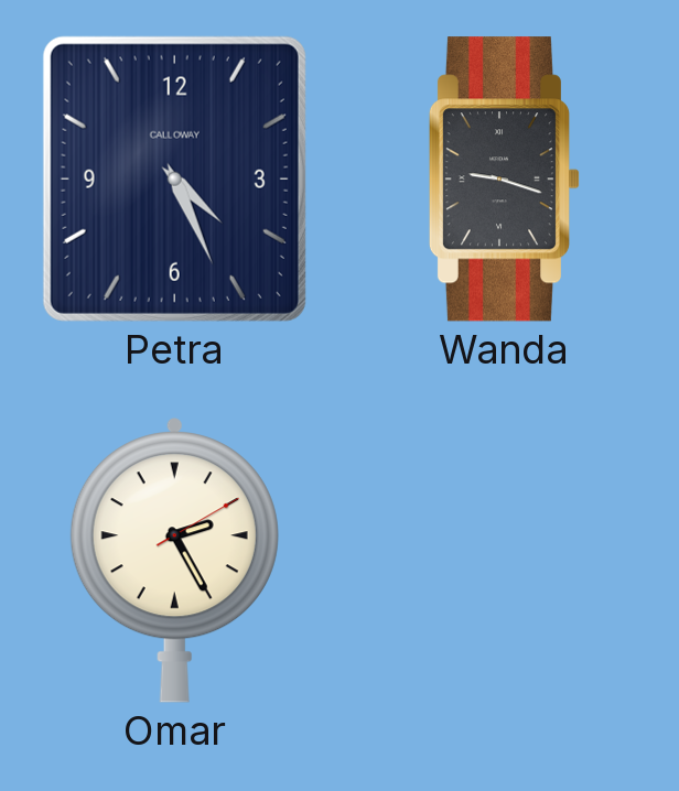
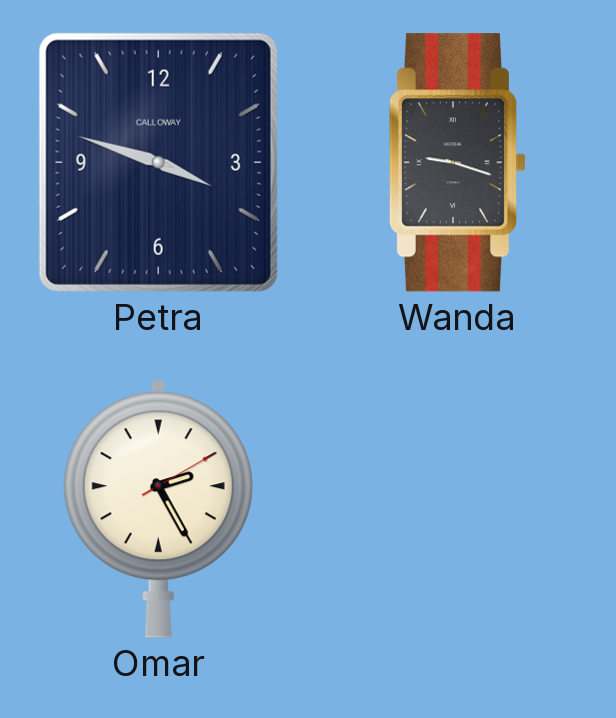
Petra: 4:26 -> 3:48 (158, 162)
